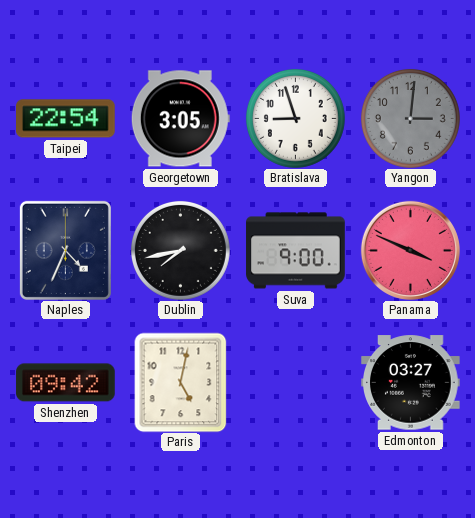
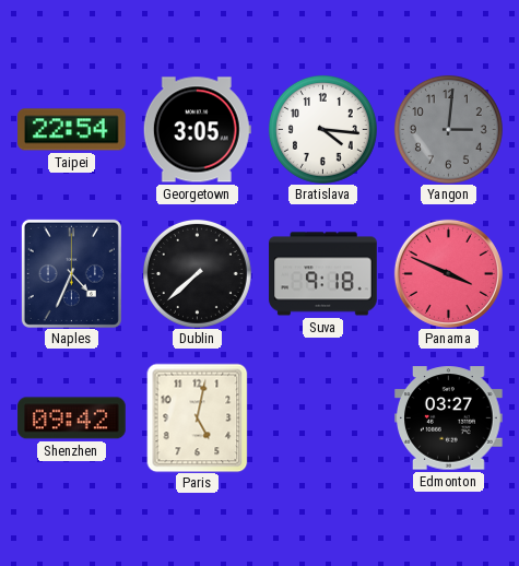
Bratislava: 8:57 -> 4:16 (322, 129)
Dublin: 7:43 -> 7:38 (197, 273)
Suva: 9:00 -> 9:18 (323, 274)
